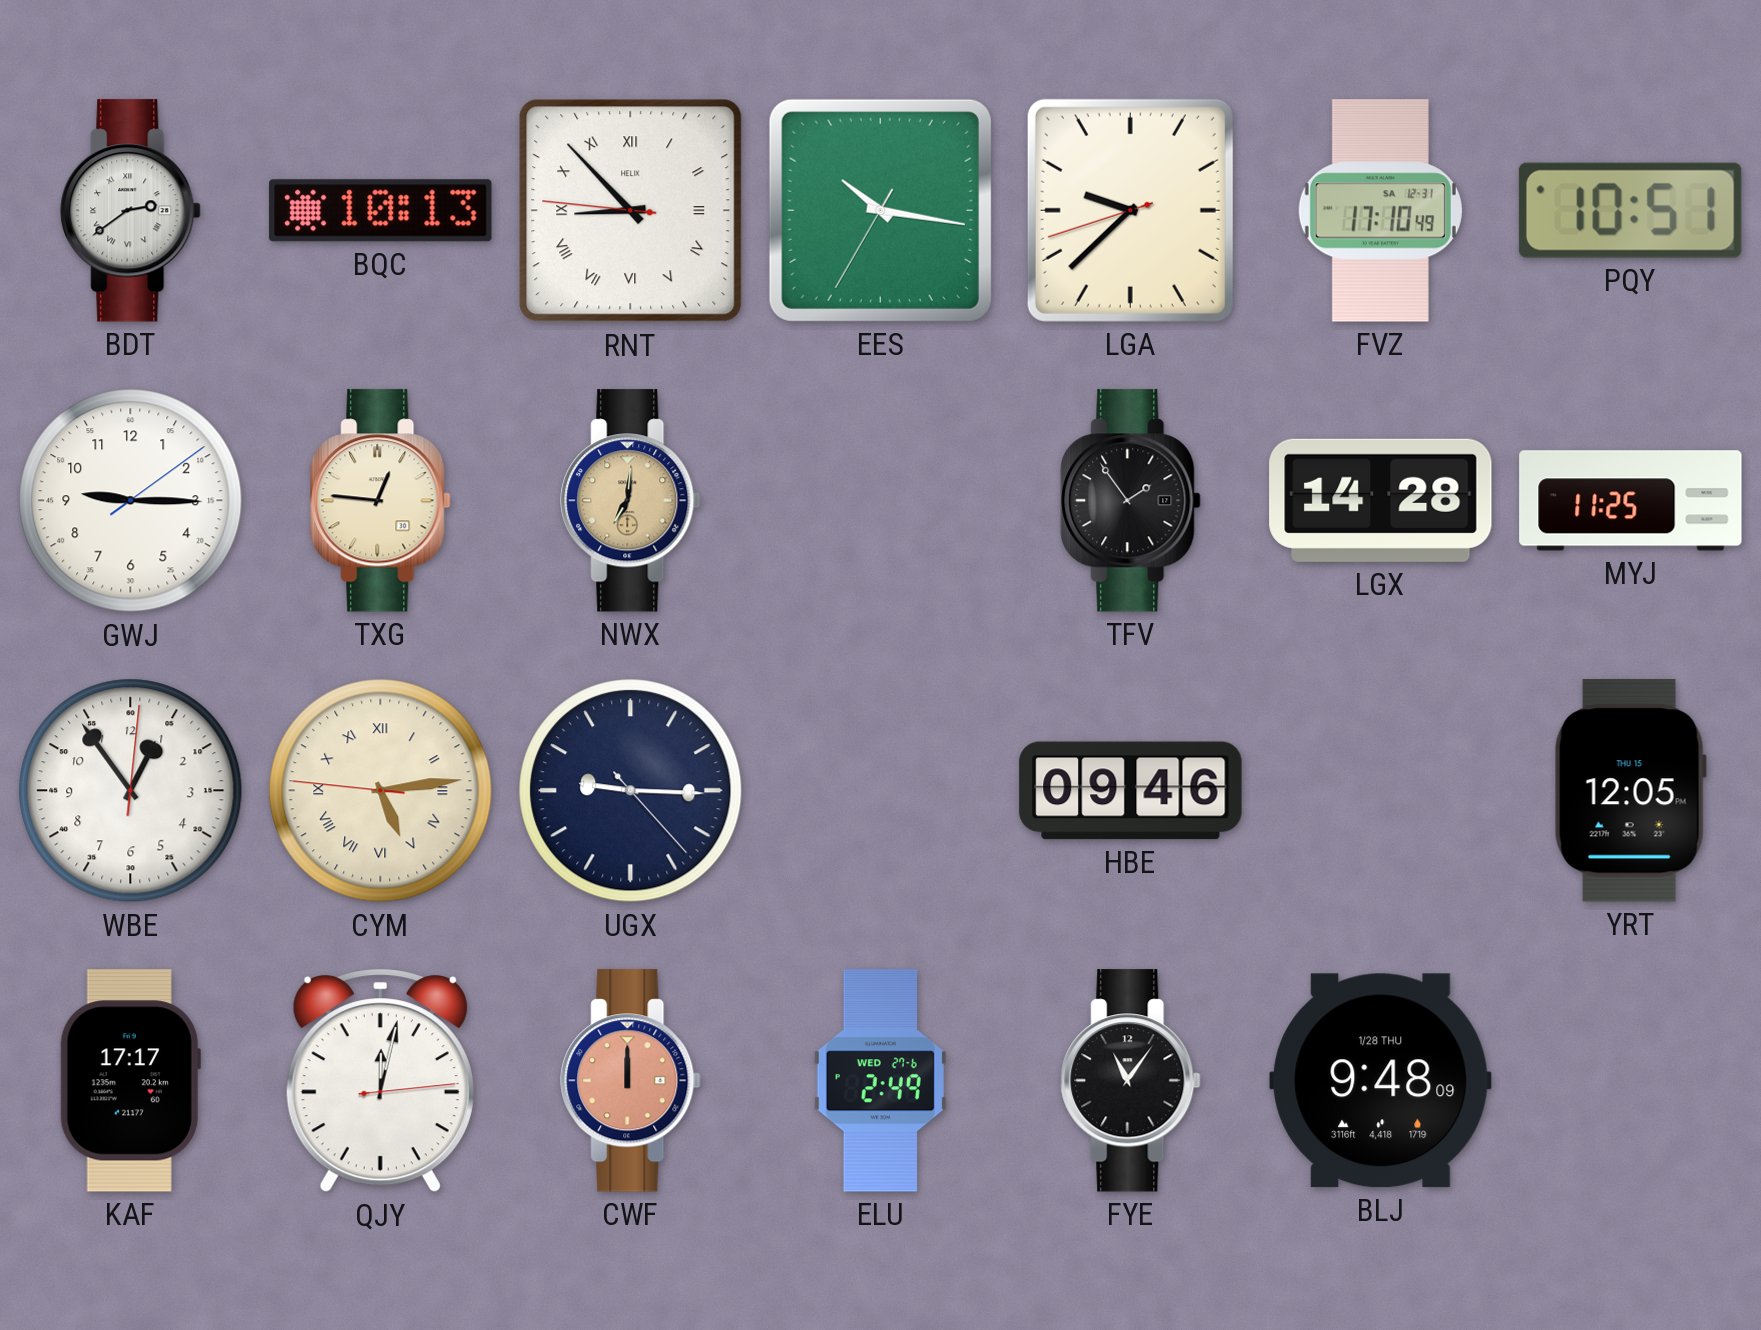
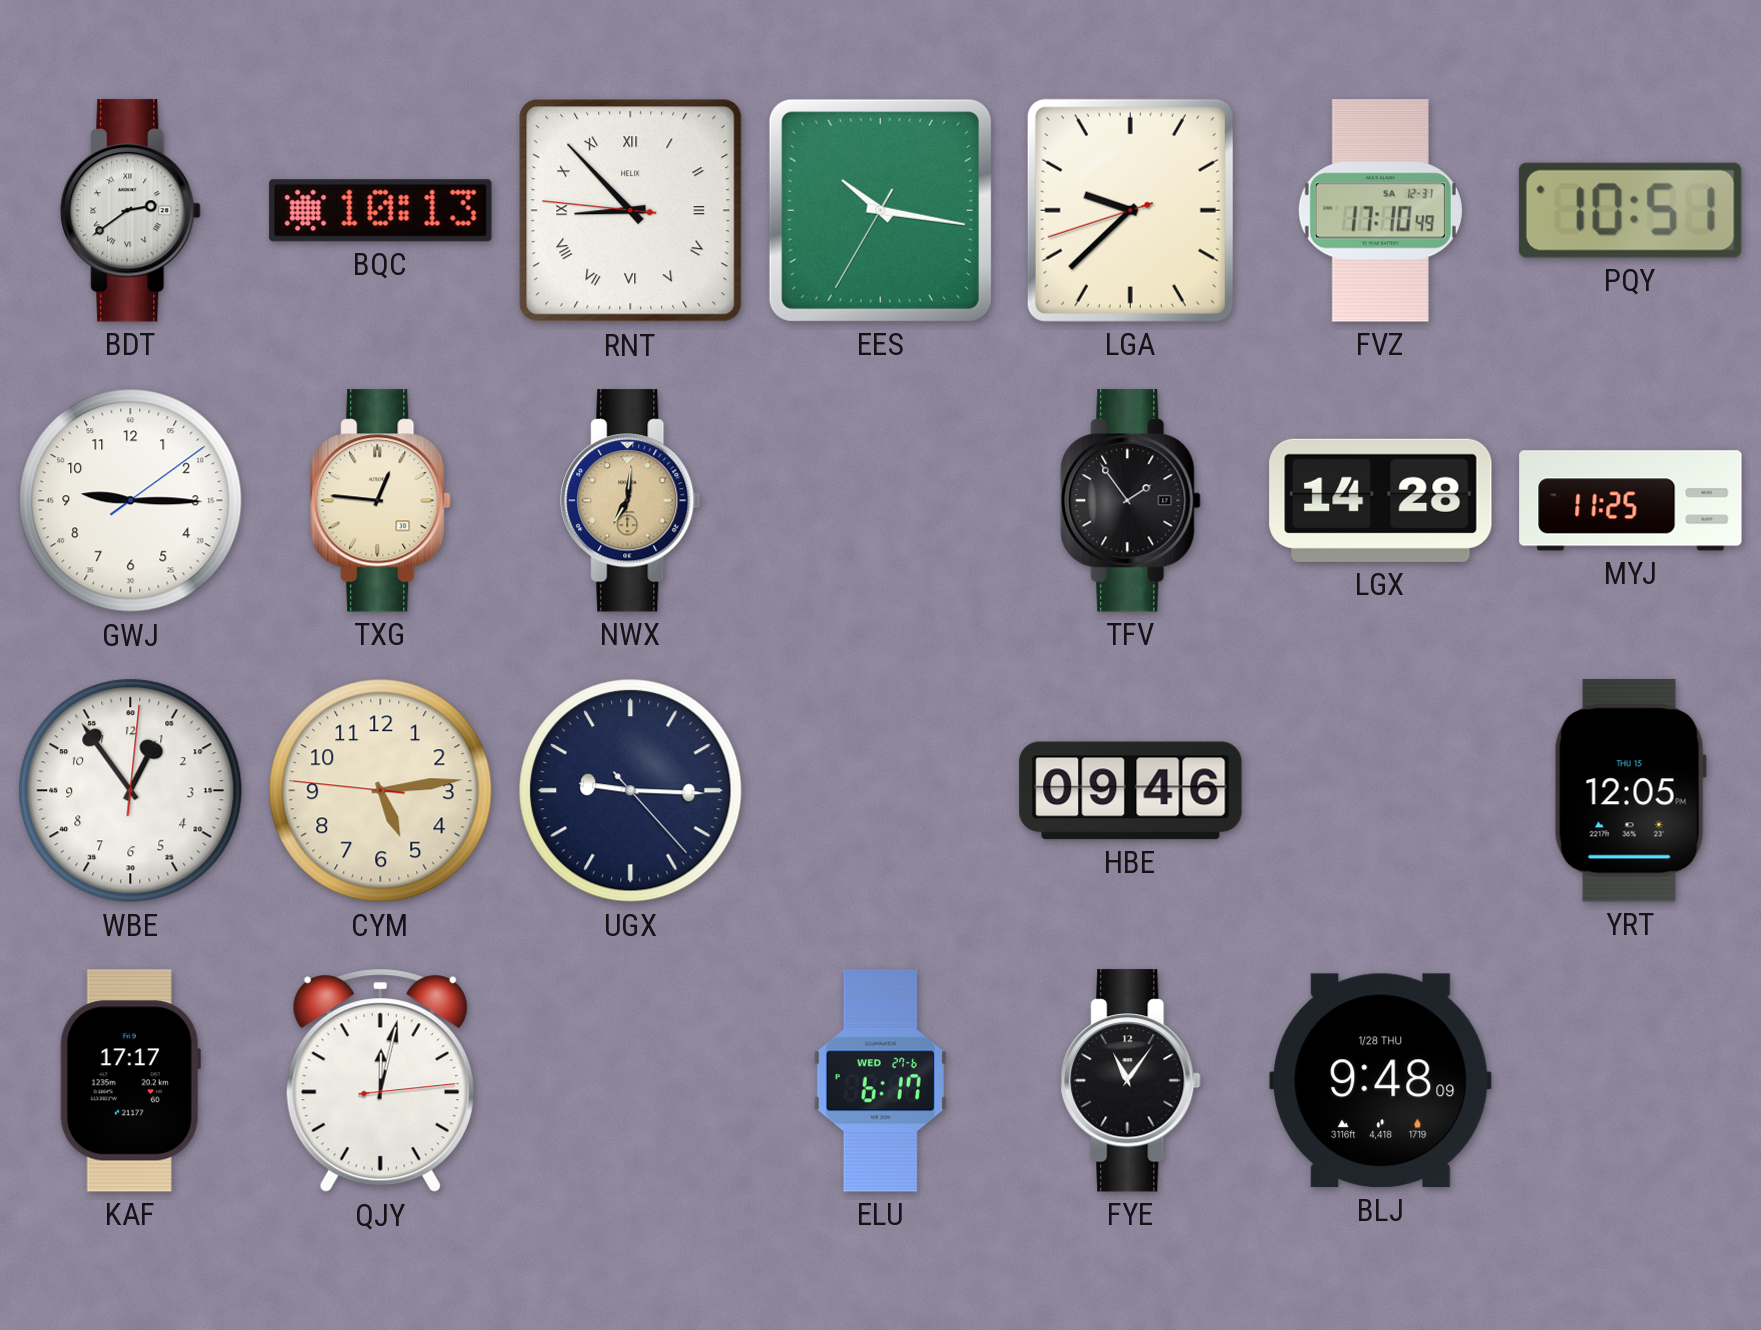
CYM numerals: Roman -> Arabic (381, 791)
CWF: 12:00 -> none (631, 1081)
ELU: 2:49 -> 6:17 (880, 1081)
